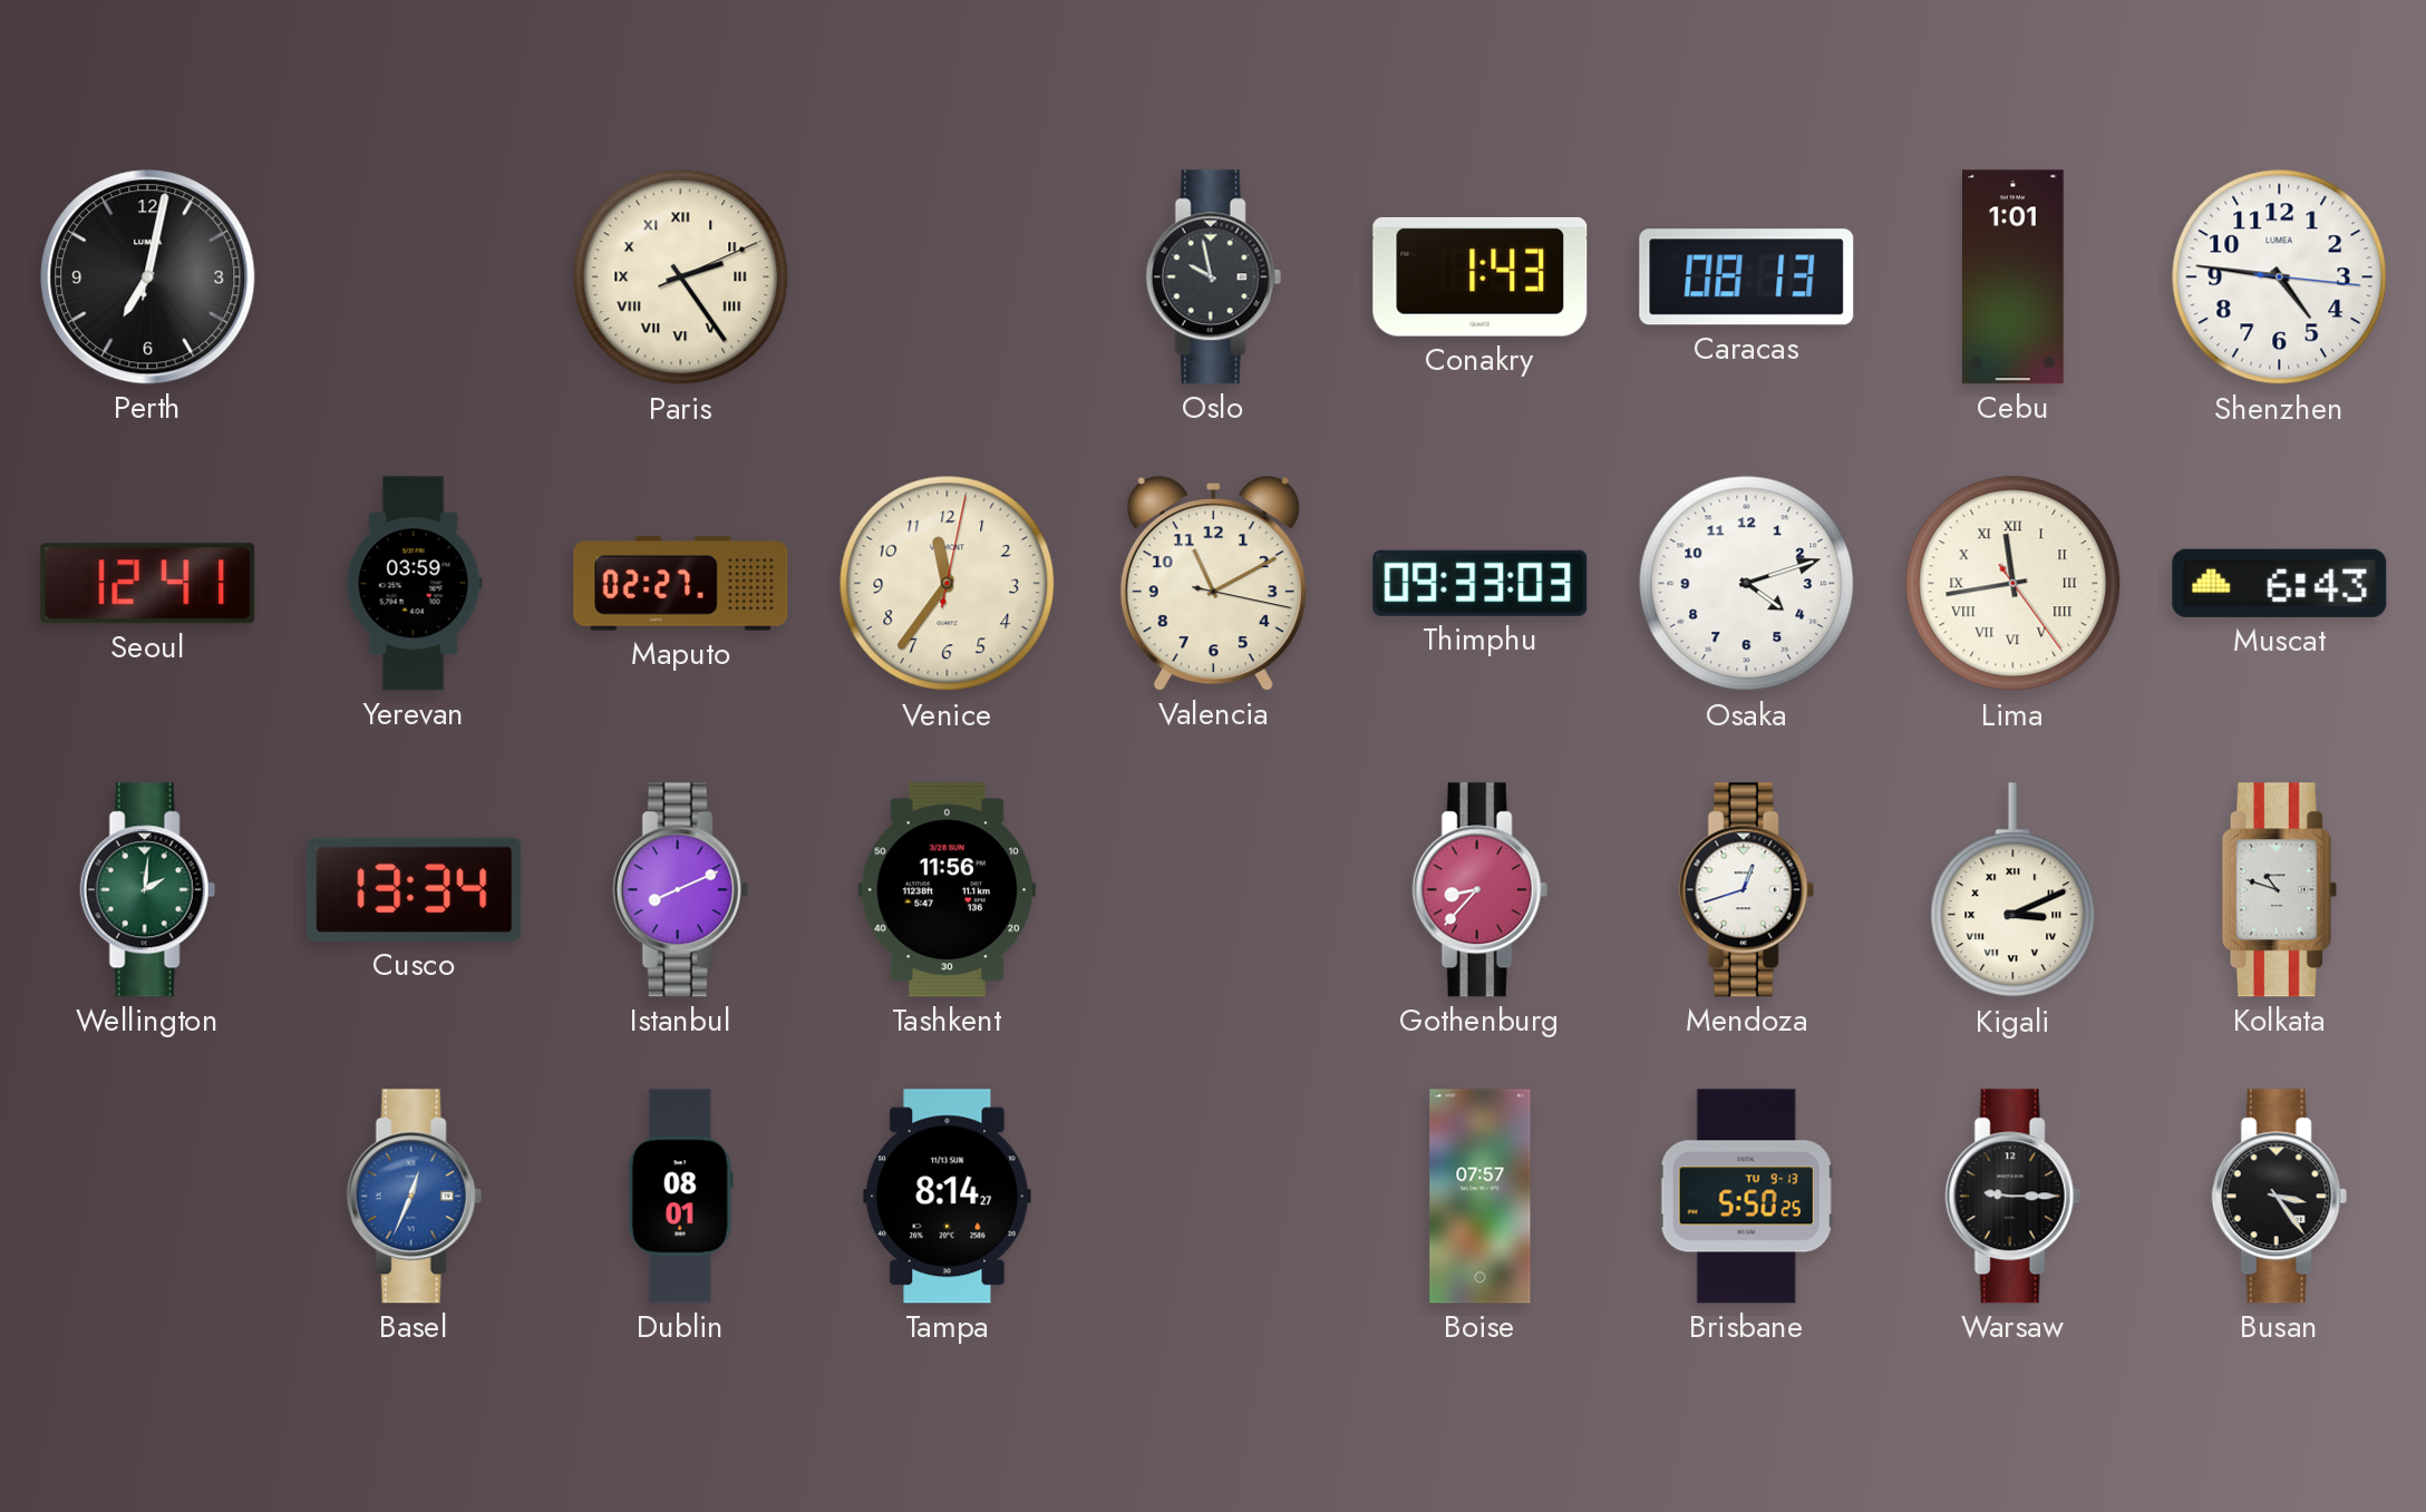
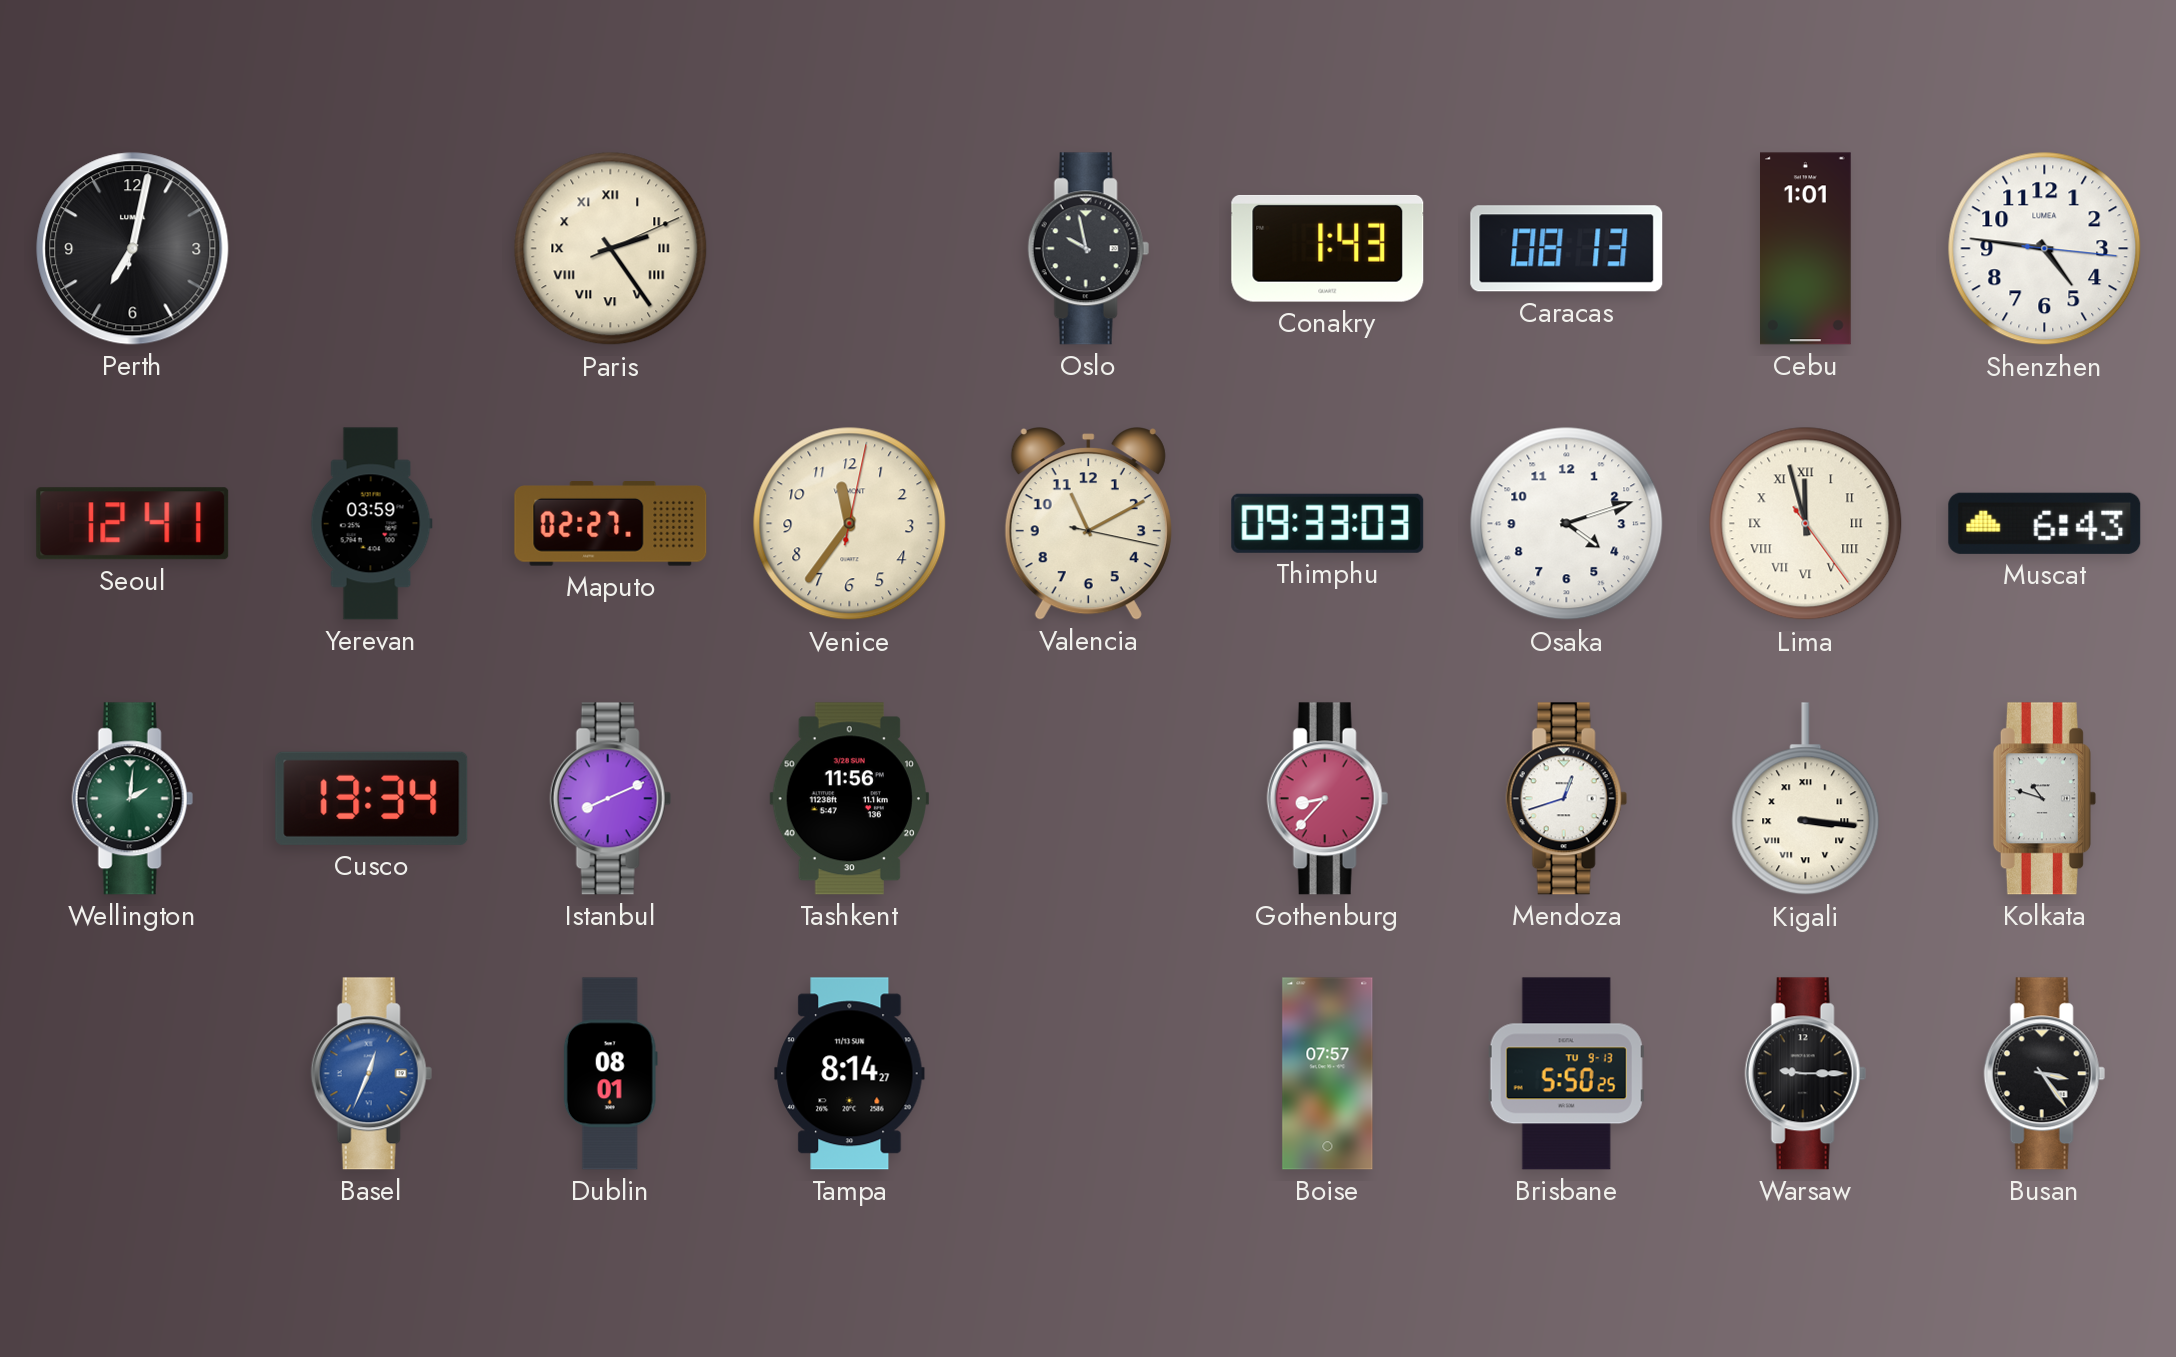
Lima: 11:43 -> 11:57 (1806, 524)
Kigali: 3:11 -> 3:16 (1806, 799)
